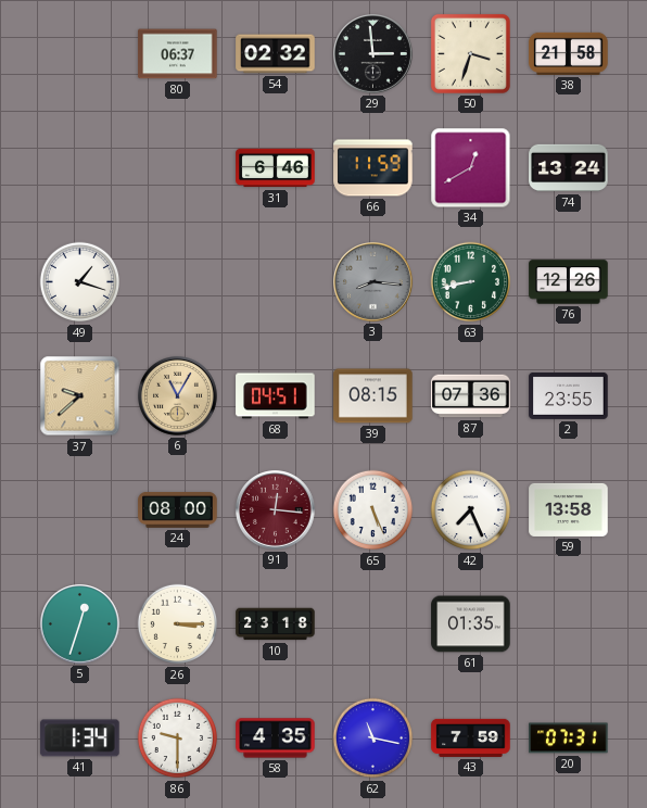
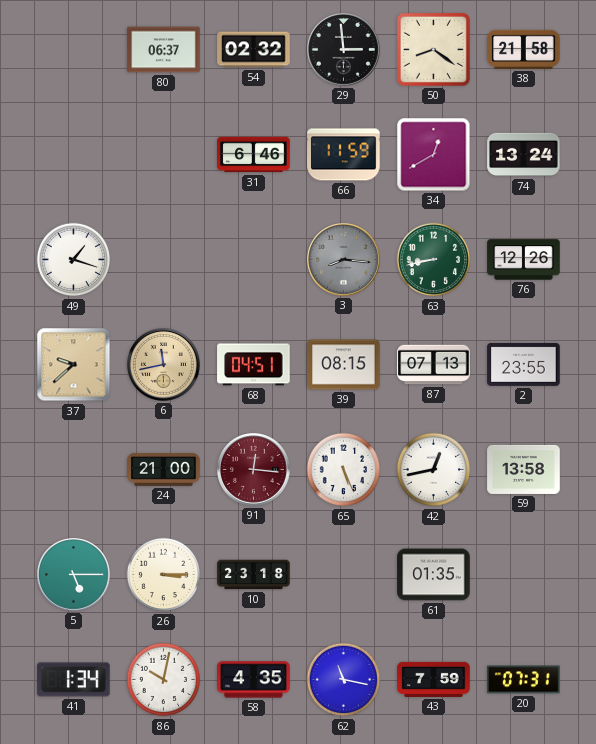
50: 3:33 -> 8:21 (433, 49)
6: 11:05 -> 11:43 (164, 365)
87: 07:36 -> 07:13 (434, 365)
24: 08:00 -> 21:00 (164, 469)
42: 7:26 -> 12:43 (434, 470)
5: 12:33 -> 5:15 (74, 575)
86: 9:30 -> 10:02 (164, 680)
